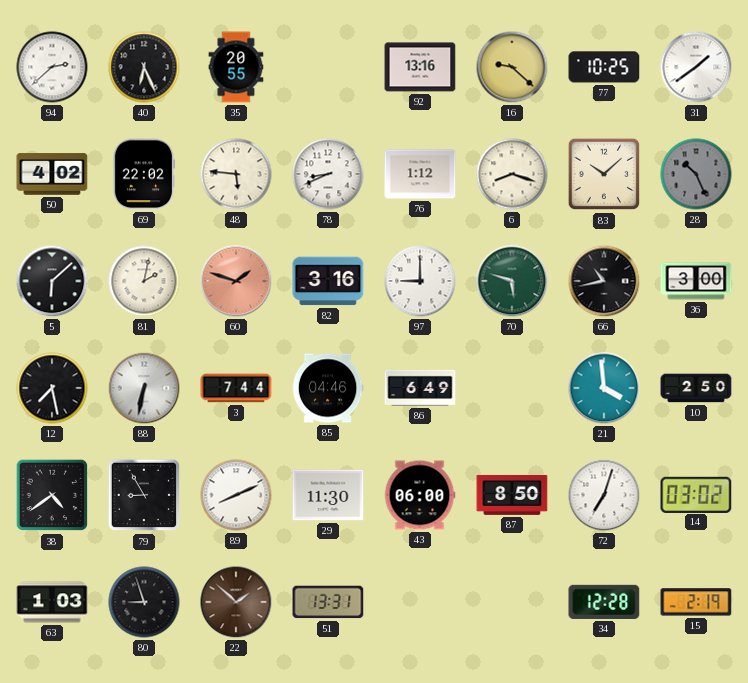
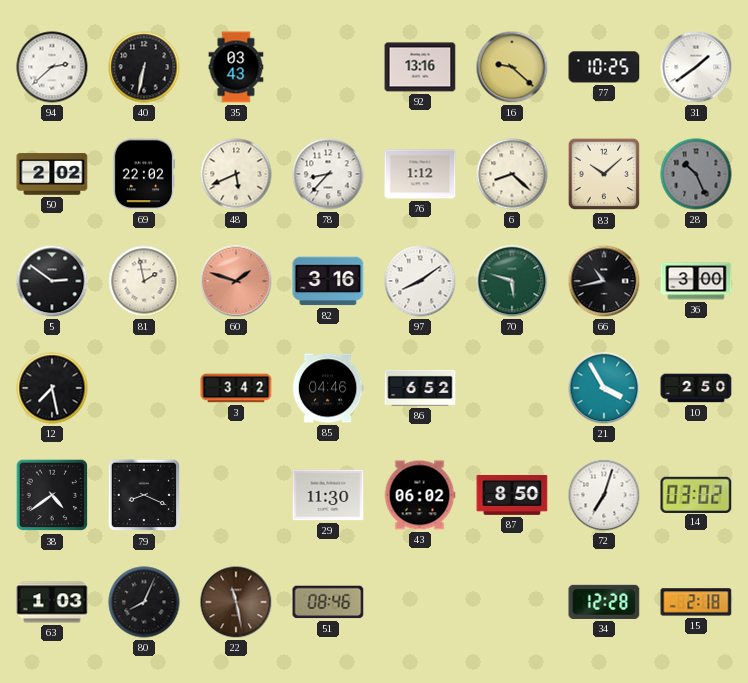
40: 6:26 -> 6:32 (144, 67)
35: 20:55 -> 03:43 (236, 67)
50: 4:02 -> 2:02 (52, 174)
48: 5:46 -> 5:41 (236, 174)
78: 8:41 -> 8:37 (328, 174)
6: 8:18 -> 8:22 (512, 174)
5: 6:08 -> 2:51 (52, 281)
81: 2:02 -> 1:58 (144, 281)
97: 9:00 -> 8:09 (420, 281)
88: 6:32 -> none (144, 388)
3: 7:44 -> 3:42 (236, 388)
86: 6:49 -> 6:52 (420, 388)
21: 3:59 -> 3:55 (604, 388)
79: 8:55 -> 8:19 (144, 495)
89: 8:11 -> none (236, 495)
43: 06:00 -> 06:02 (420, 495)
80: 8:57 -> 8:04 (144, 602)
22: 1:52 -> 11:28 (236, 602)
51: 13:31 -> 08:46 (328, 602)
15: 2:19 -> 2:18 (696, 602)
